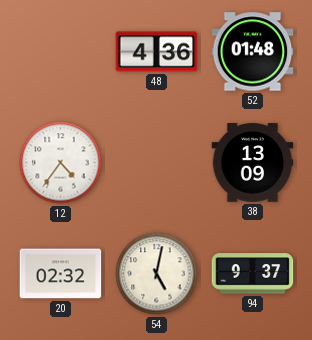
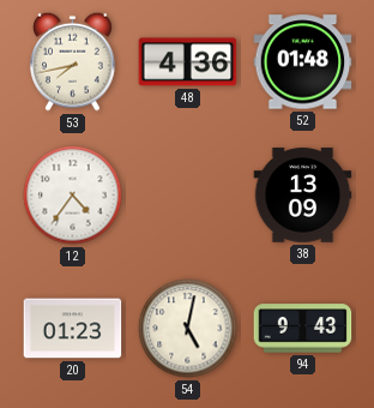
53: none -> 7:43 (73, 61)
20: 02:32 -> 01:23 (73, 329)
94: 9:37 -> 9:43 (303, 329)
